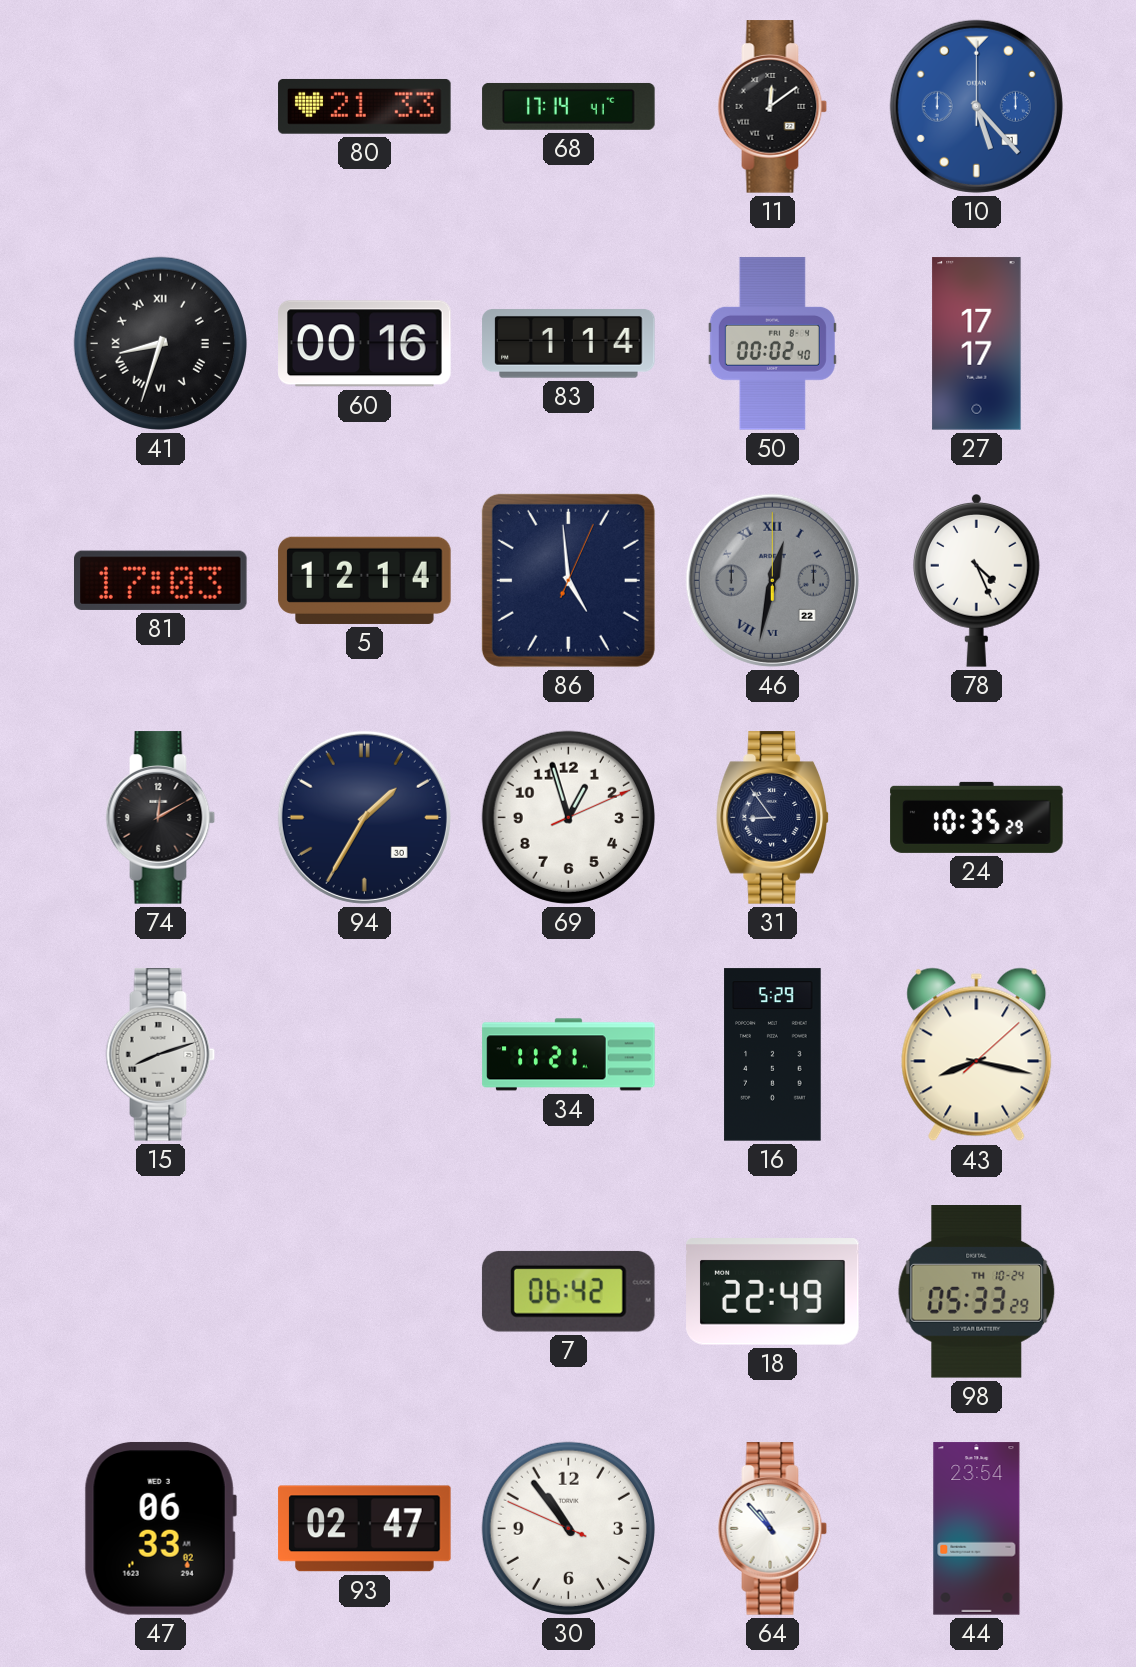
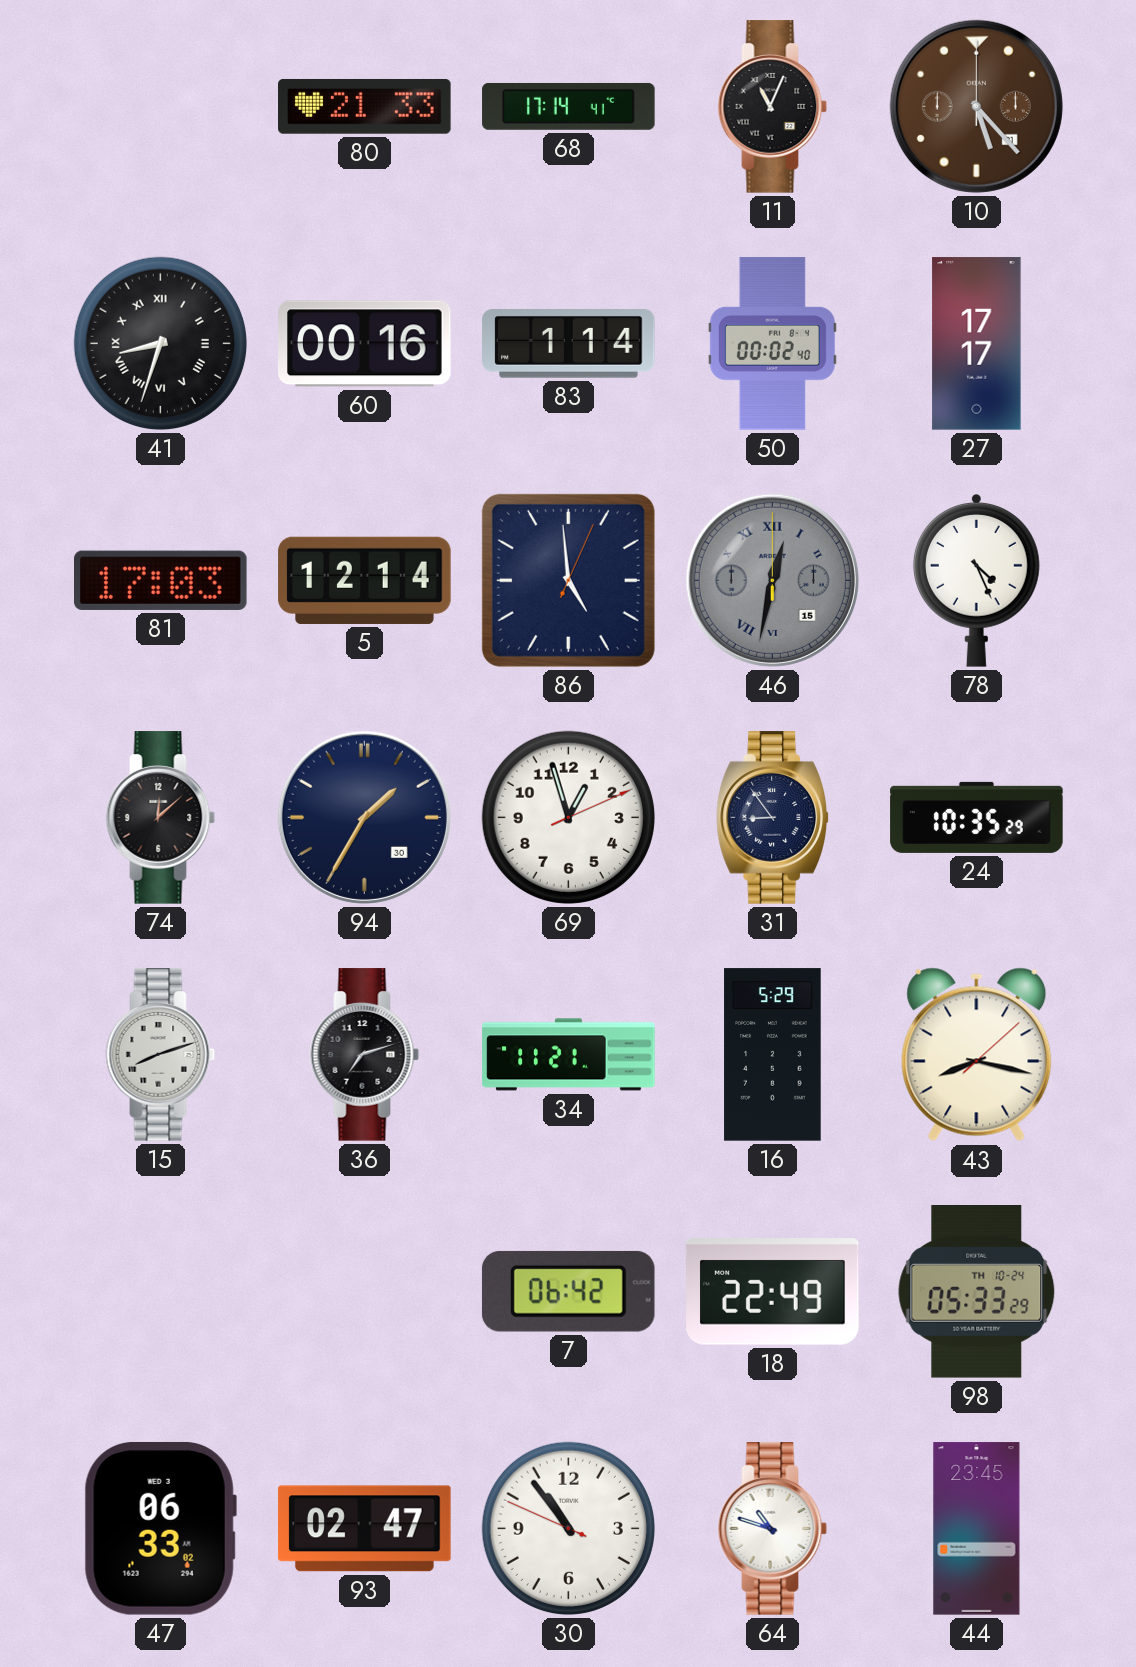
11: 12:09 -> 11:04 (773, 107)
10 dial: blue -> brown (976, 106)
46 date: 22 -> 15 (772, 580)
74: 12:10 -> 12:08 (161, 818)
36: none -> 7:12 (365, 1055)
64: 10:53 -> 10:48 (773, 1529)
44: 23:54 -> 23:45 (977, 1529)
